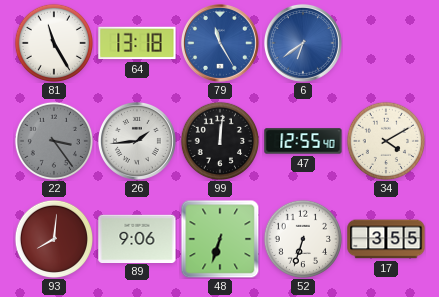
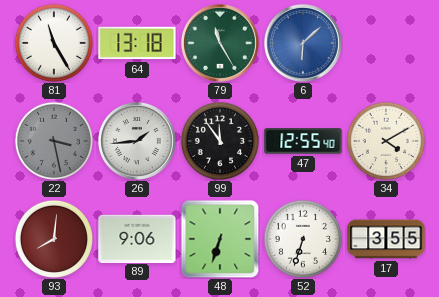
79 dial: blue -> green (220, 43)
6: 6:39 -> 6:08 (303, 43)
22: 3:24 -> 3:28 (53, 140)
99: 12:01 -> 11:54 (219, 140)
